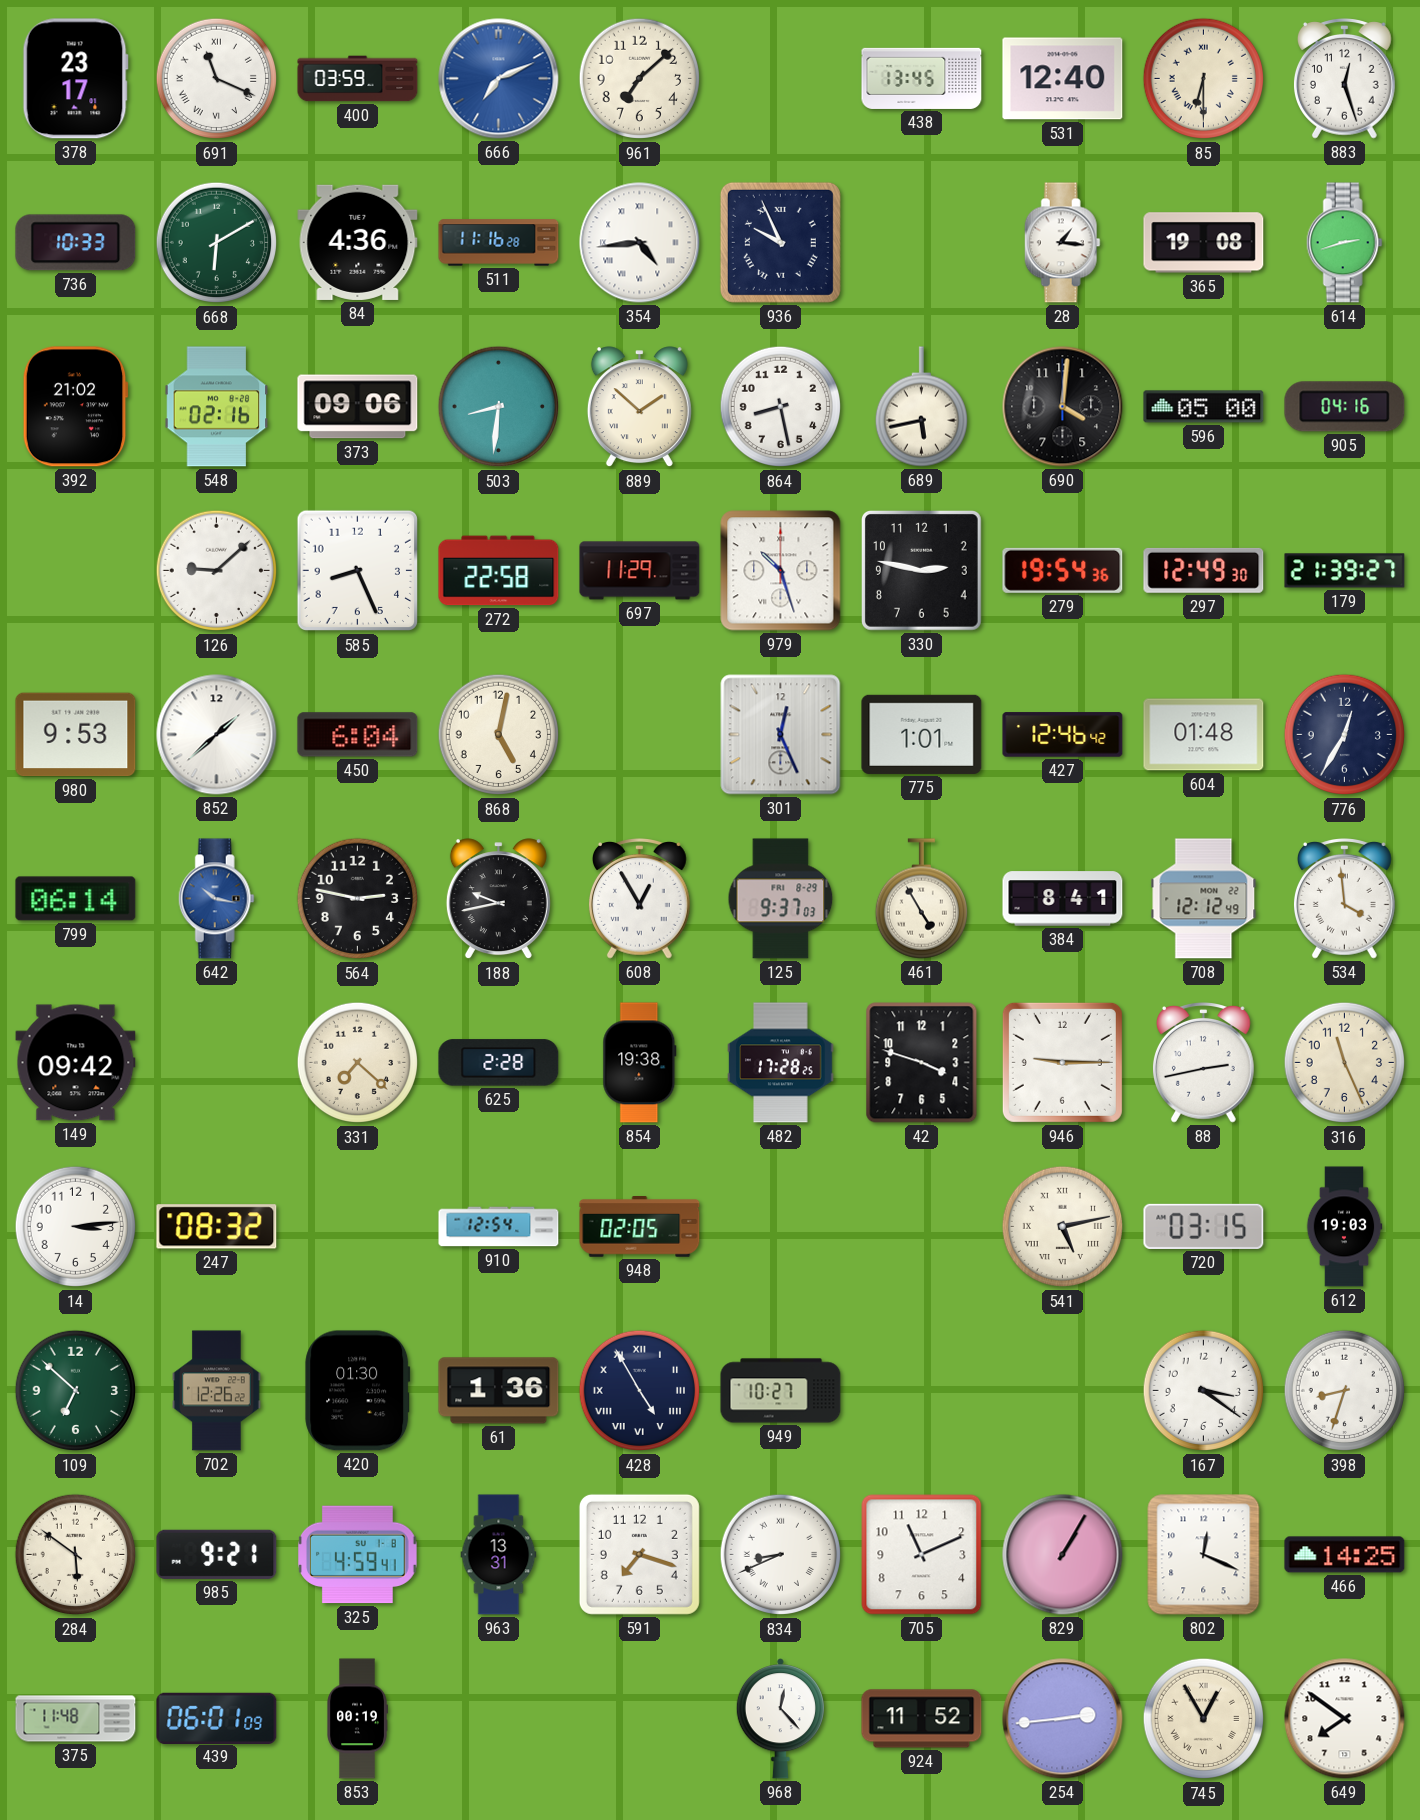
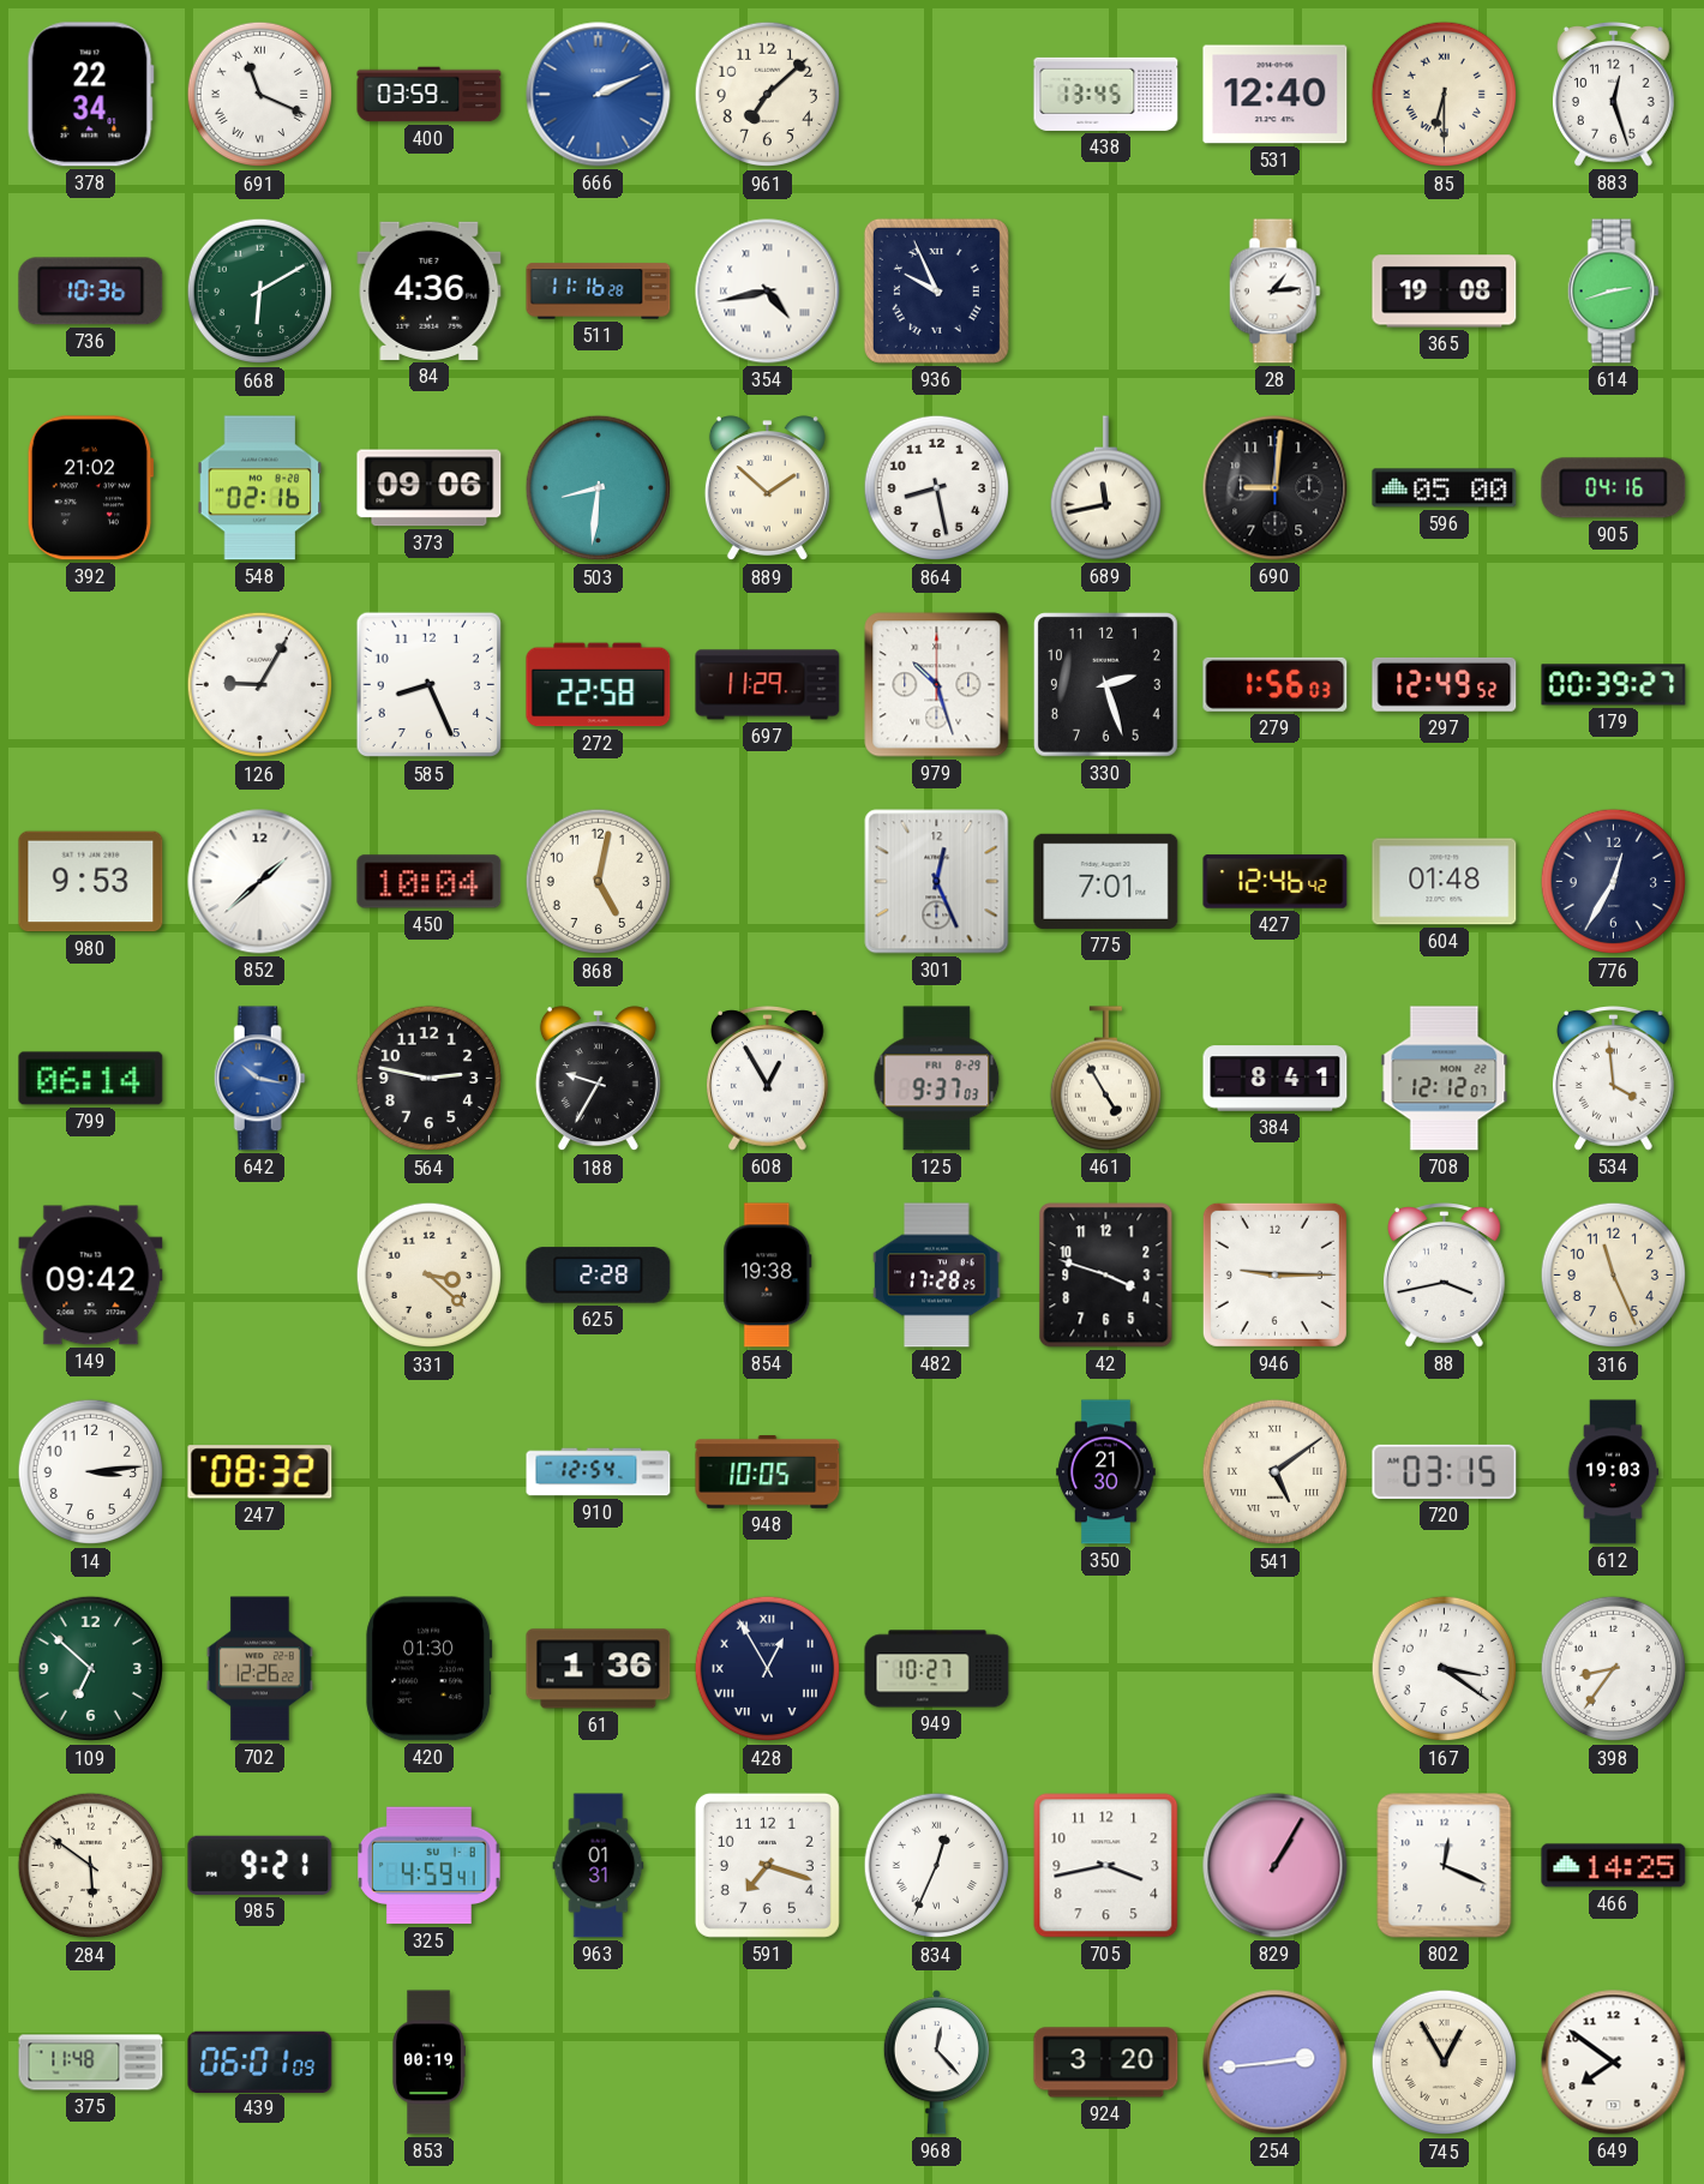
378: 23:17 -> 22:34 (90, 95)
666: 7:11 -> 2:11 (599, 95)
736: 10:33 -> 10:36 (91, 292)
354: 4:44 -> 4:43 (768, 292)
28: 1:16 -> 1:14 (1274, 292)
689: 5:43 -> 11:43 (1105, 488)
690: 4:01 -> 9:01 (1276, 488)
126: 9:08 -> 9:05 (260, 685)
330: 2:47 -> 2:27 (1106, 685)
279: 19:54 -> 1:56 (1276, 684)
297: 12:49:30 -> 12:49:52 (1445, 684)
179: 21:39 -> 00:39 (1614, 685)
450: 6:04 -> 10:04 (430, 882)
775: 1:01 -> 7:01 (1106, 881)
188: 9:43 -> 9:35 (598, 1079)
708: 12:12:49 -> 12:12:07 (1445, 1079)
331: 7:22 -> 3:22 (430, 1276)
88: 2:43 -> 3:43 (1444, 1276)
948: 02:05 -> 10:05 (768, 1472)
350: none -> 21:30 (1106, 1472)
541: 5:13 -> 5:09 (1276, 1472)
428: 4:55 -> 12:55 (768, 1669)
398: 8:33 -> 8:36 (1614, 1669)
963: 13:31 -> 01:31 (599, 1866)
834: 8:41 -> 12:34 (937, 1866)
705: 11:11 -> 3:43 (1106, 1866)
924: 11:52 -> 3:20 (1106, 2063)
